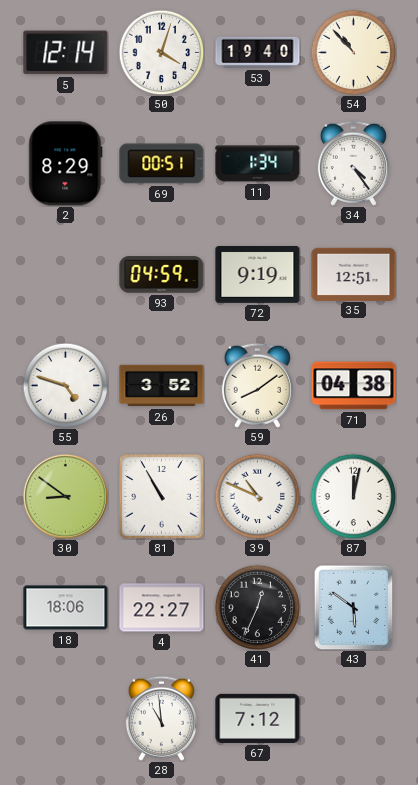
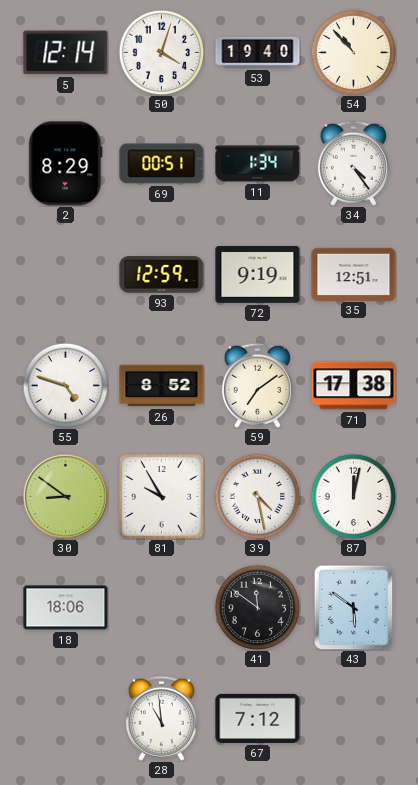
93: 04:59 -> 12:59 (162, 275)
26: 3:52 -> 8:52 (162, 386)
59: 8:09 -> 7:09 (257, 385)
71: 04:38 -> 17:38 (354, 386)
81: 10:55 -> 9:55 (162, 497)
39: 10:49 -> 4:28 (257, 496)
4: 22:27 -> none (162, 608)
41: 12:34 -> 11:51 (257, 607)
